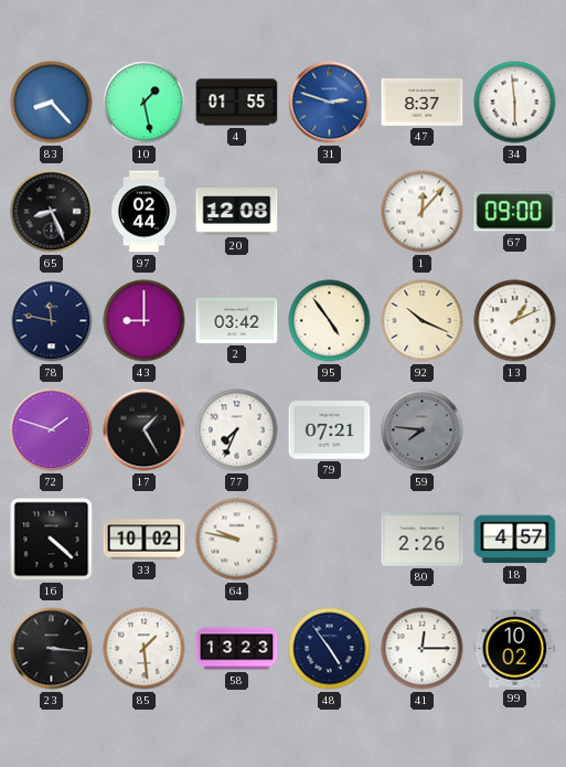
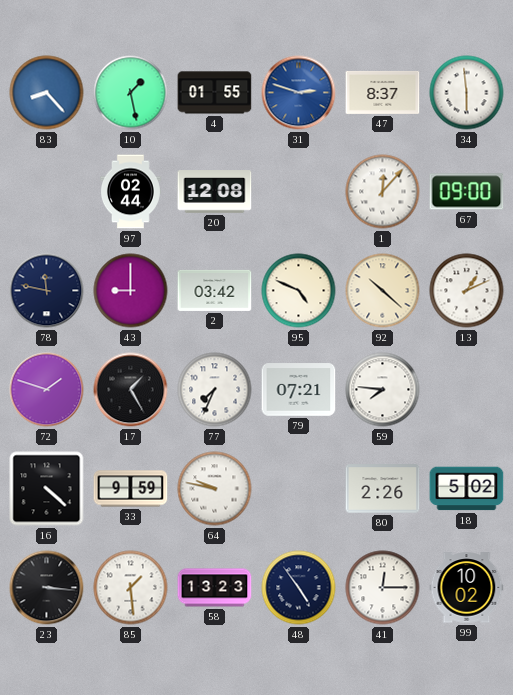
65: 8:26 -> none (52, 212)
95: 4:54 -> 4:49 (299, 291)
92: 10:19 -> 10:22 (383, 291)
59 dial: grey -> white (383, 390)
33: 10:02 -> 9:59 (131, 489)
18: 4:57 -> 5:02 (467, 489)
